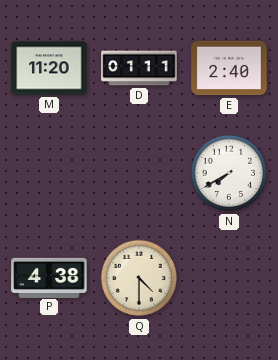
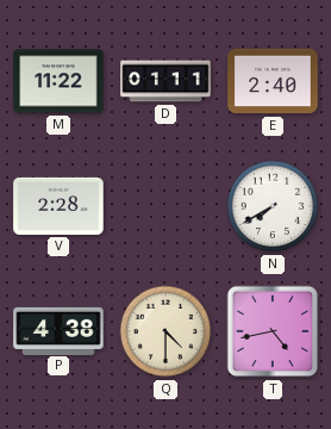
M: 11:20 -> 11:22 (58, 81)
V: none -> 2:28 (58, 206)
T: none -> 4:43 (273, 331)
